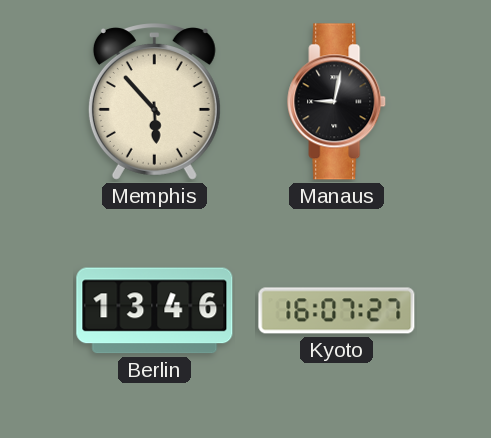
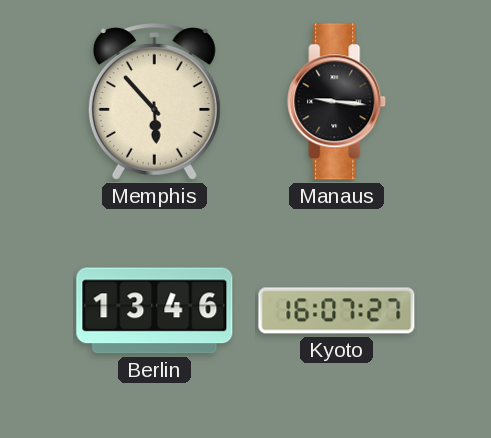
Manaus: 9:02 -> 9:16 (337, 102)
